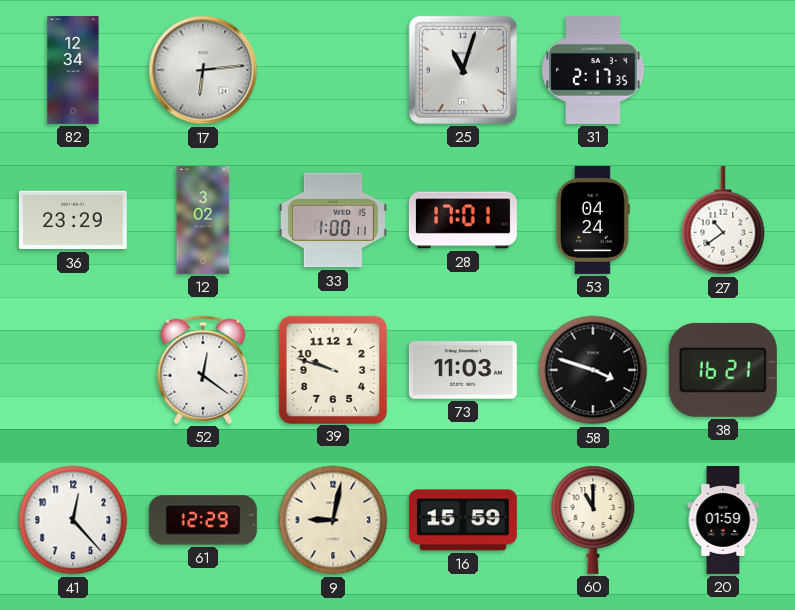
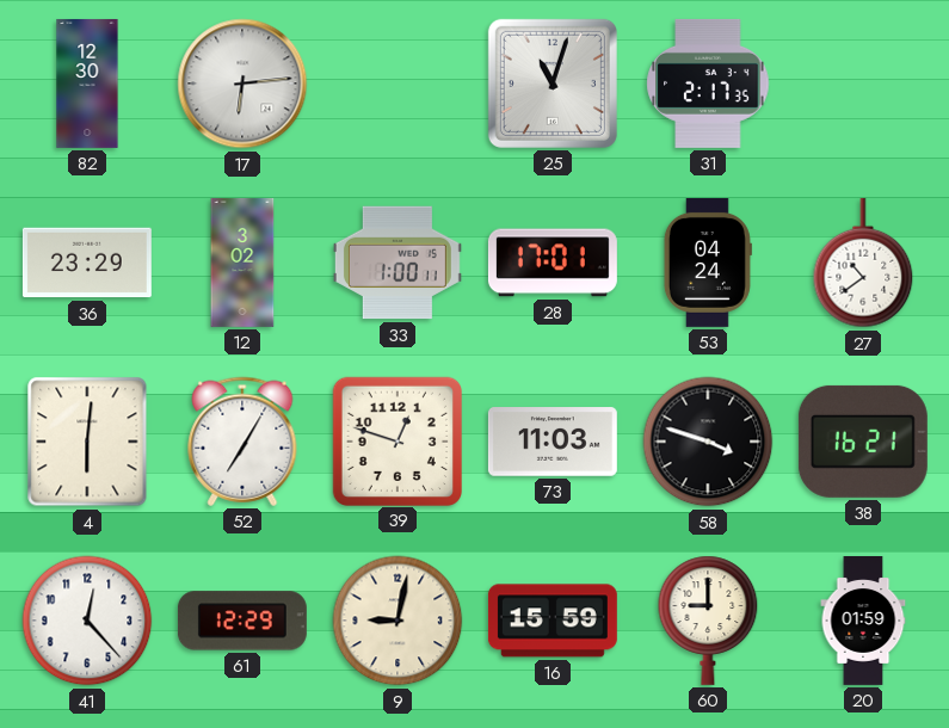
82: 12:34 -> 12:30 (87, 84)
4: none -> 6:01 (87, 442)
52: 12:21 -> 7:05 (242, 442)
39: 9:48 -> 12:48 (396, 440)
60: 11:00 -> 9:00 (708, 621)
